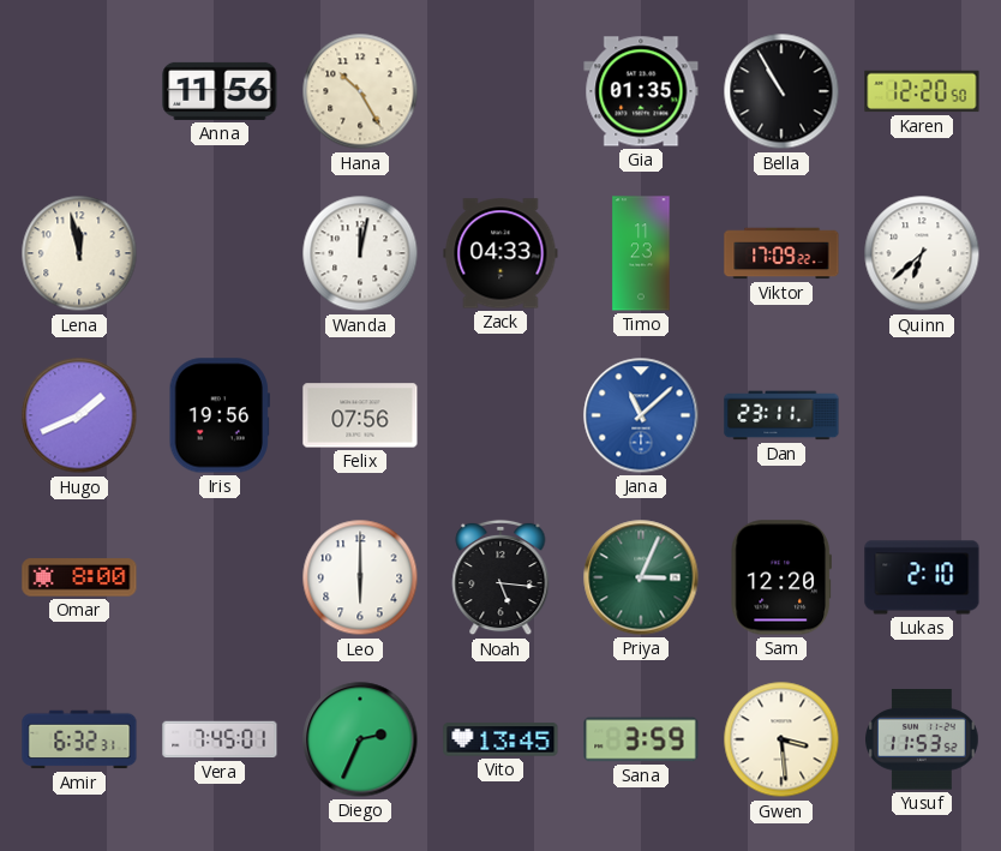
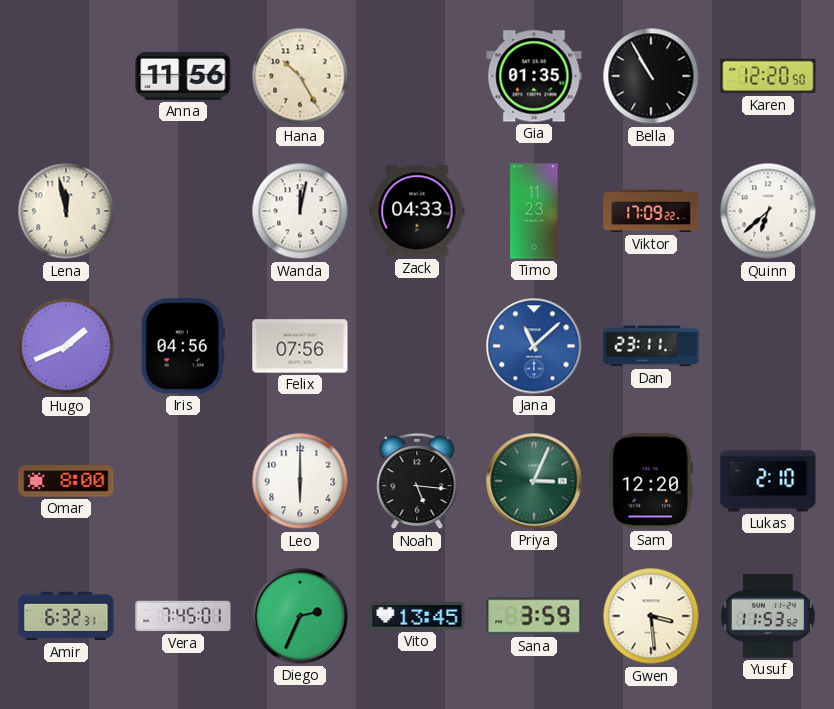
Iris: 19:56 -> 04:56 (183, 346)
